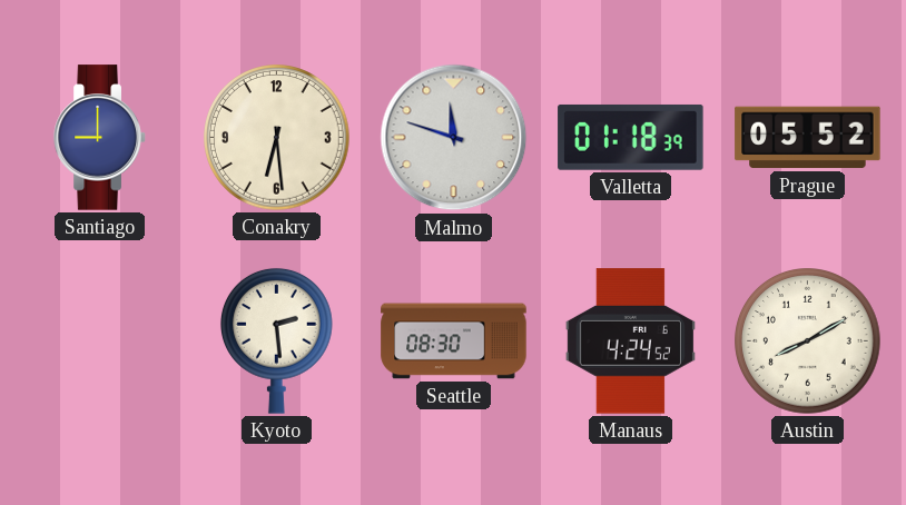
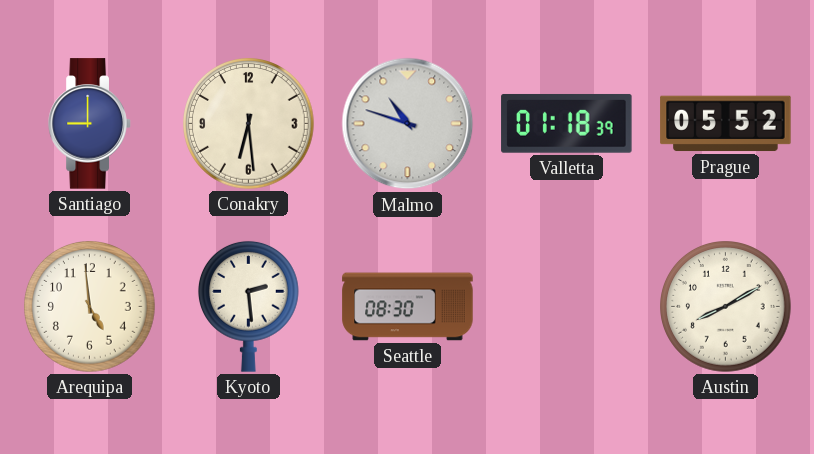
Malmo: 11:48 -> 10:48 (408, 124)
Arequipa: none -> 4:59 (90, 307)
Manaus: 4:24 -> none (630, 341)
